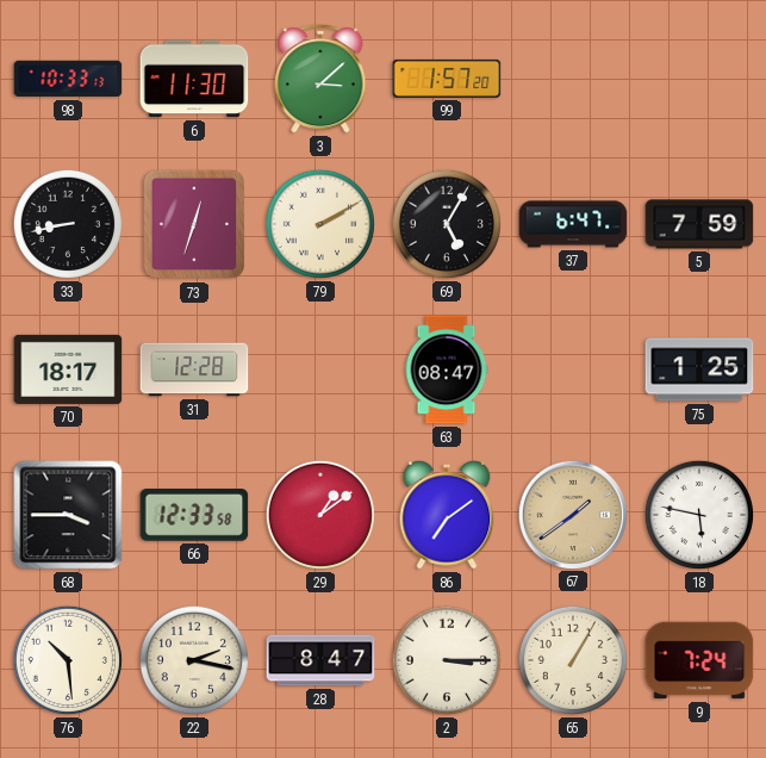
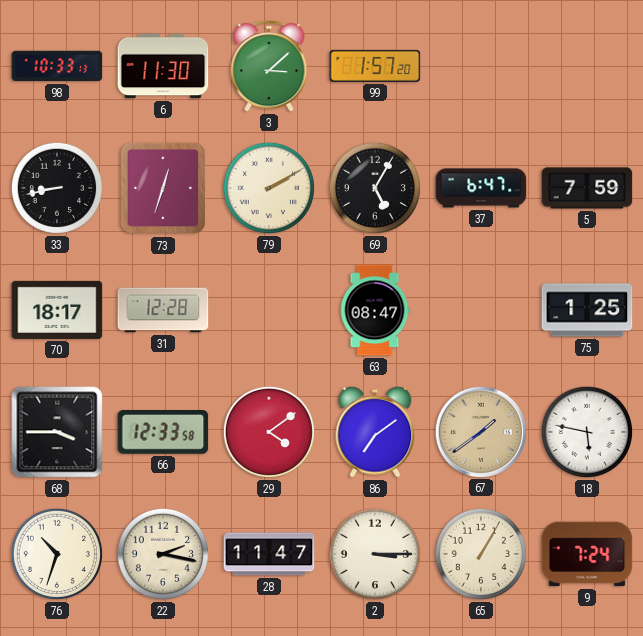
29: 1:09 -> 4:09 (269, 432)
76: 10:29 -> 10:33 (57, 554)
28: 8:47 -> 11:47 (269, 554)
